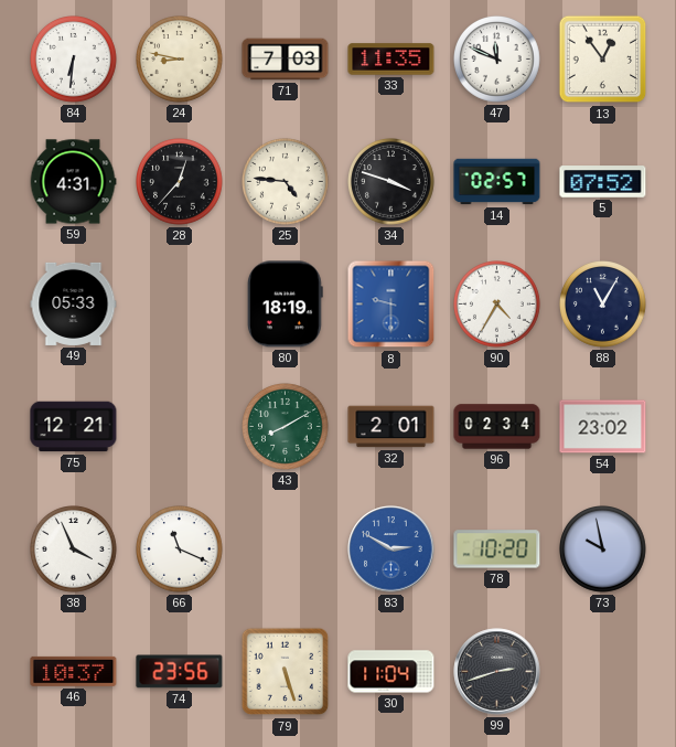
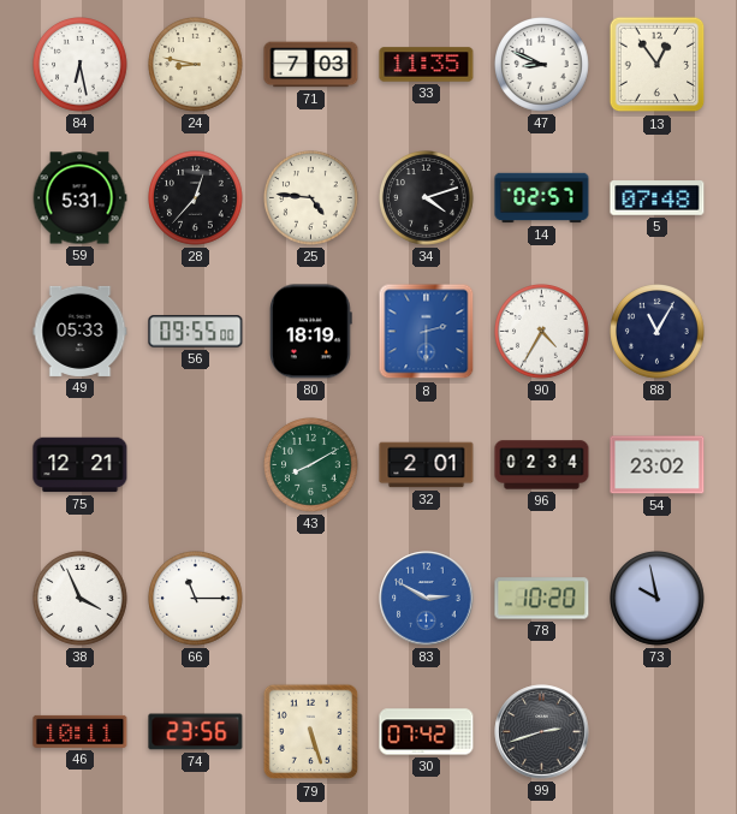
84: 6:31 -> 6:28 (81, 65)
47: 11:49 -> 8:49 (542, 65)
59: 4:31 -> 5:31 (79, 198)
34: 3:48 -> 4:12 (427, 198)
5: 07:52 -> 07:48 (658, 198)
56: none -> 09:55 (196, 332)
8: 9:30 -> 2:30 (427, 332)
66: 11:19 -> 11:15 (196, 599)
46: 10:37 -> 10:11 (81, 731)
30: 11:04 -> 07:42 (427, 732)
